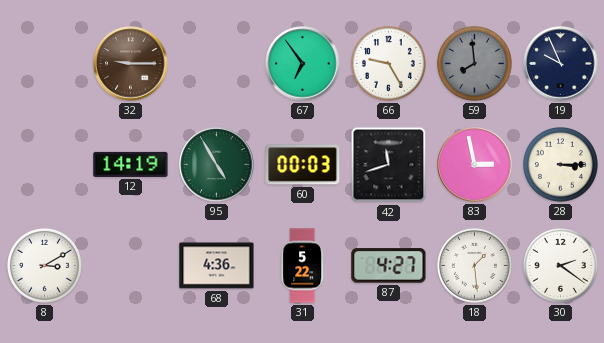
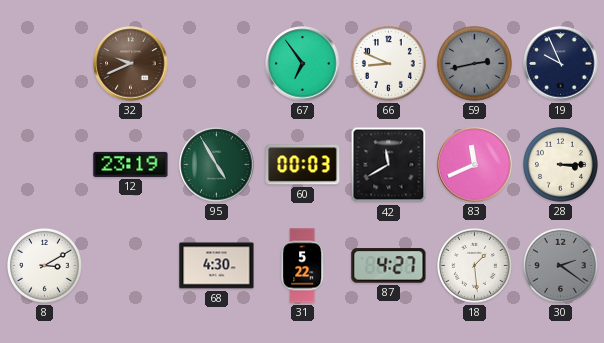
32: 9:15 -> 9:41 (131, 64)
66: 9:25 -> 8:49 (389, 64)
59: 7:59 -> 2:43 (475, 64)
12: 14:19 -> 23:19 (131, 164)
42: 11:42 -> 11:40 (389, 165)
83: 2:58 -> 11:41 (475, 165)
68: 4:36 -> 4:30 (217, 266)
30 dial: white -> grey (561, 266)
